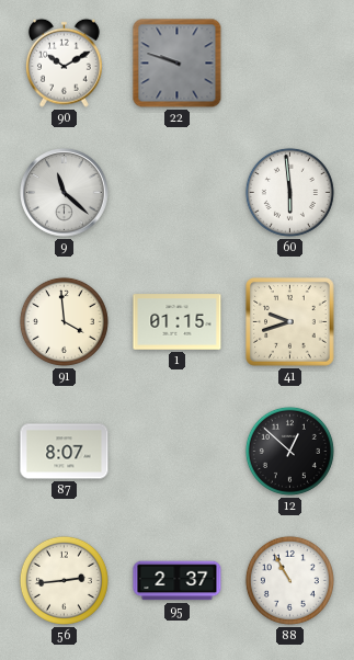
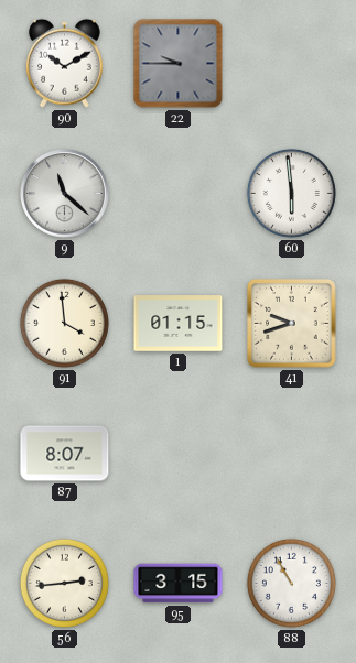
22: 9:48 -> 9:45 (179, 64)
12: 12:52 -> none (289, 451)
95: 2:37 -> 3:15 (179, 584)
